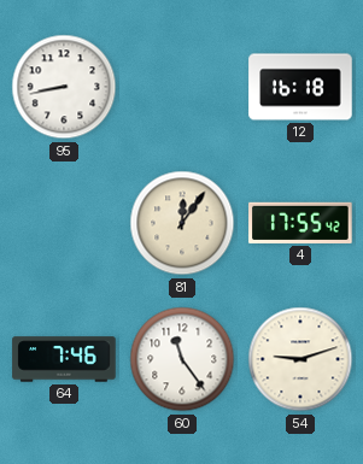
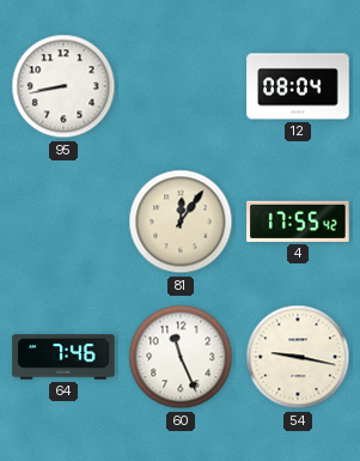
12: 16:18 -> 08:04 (298, 86)
60: 11:24 -> 11:26 (181, 357)
54: 9:12 -> 9:17 (298, 357)
